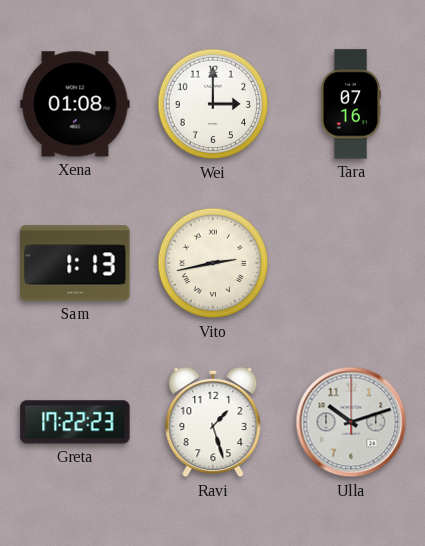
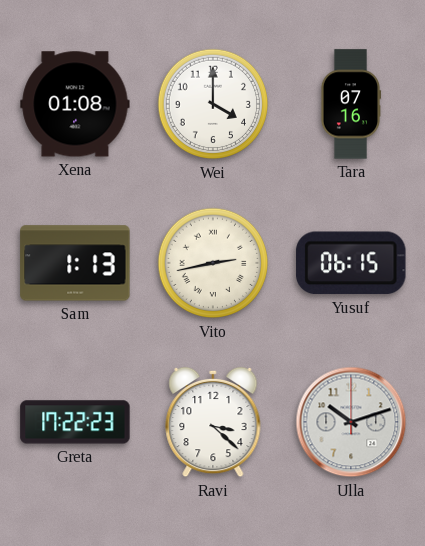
Wei: 3:00 -> 4:00 (213, 104)
Yusuf: none -> 06:15 (351, 263)
Ravi: 1:27 -> 3:22 (213, 422)
